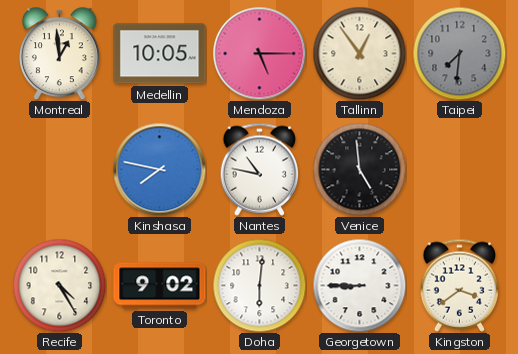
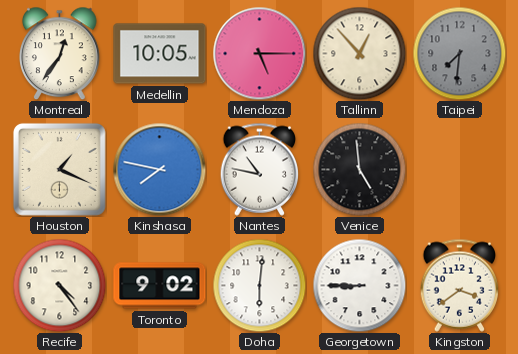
Montreal: 12:59 -> 12:36 (60, 53)
Tallinn: 12:54 -> 12:53 (359, 53)
Houston: none -> 1:19 (59, 169)
Recife: 4:25 -> 4:24 (59, 285)
